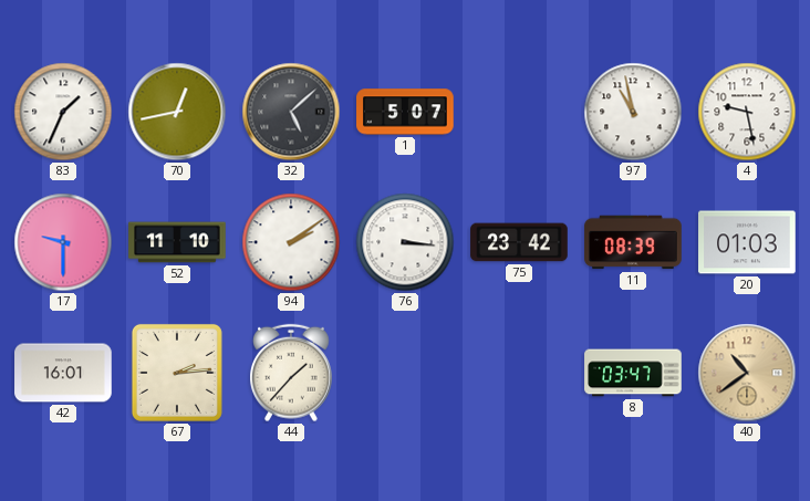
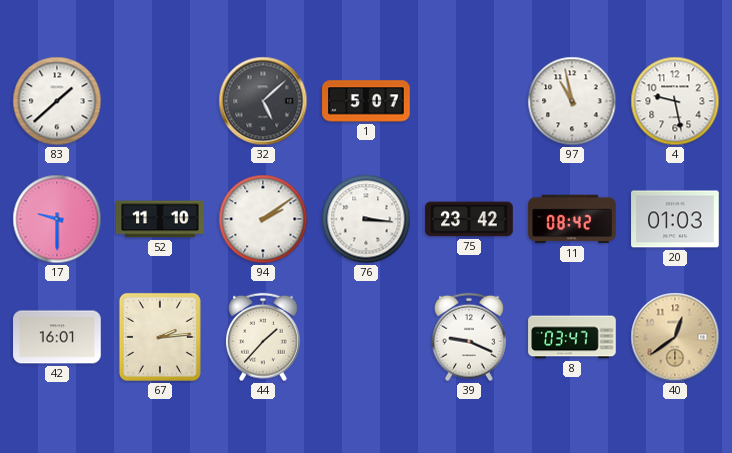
83: 1:34 -> 1:38 (57, 101)
70: 12:43 -> none (177, 112)
11: 08:39 -> 08:42 (572, 219)
39: none -> 9:19 (470, 337)
40: 10:39 -> 12:39 (675, 337)
